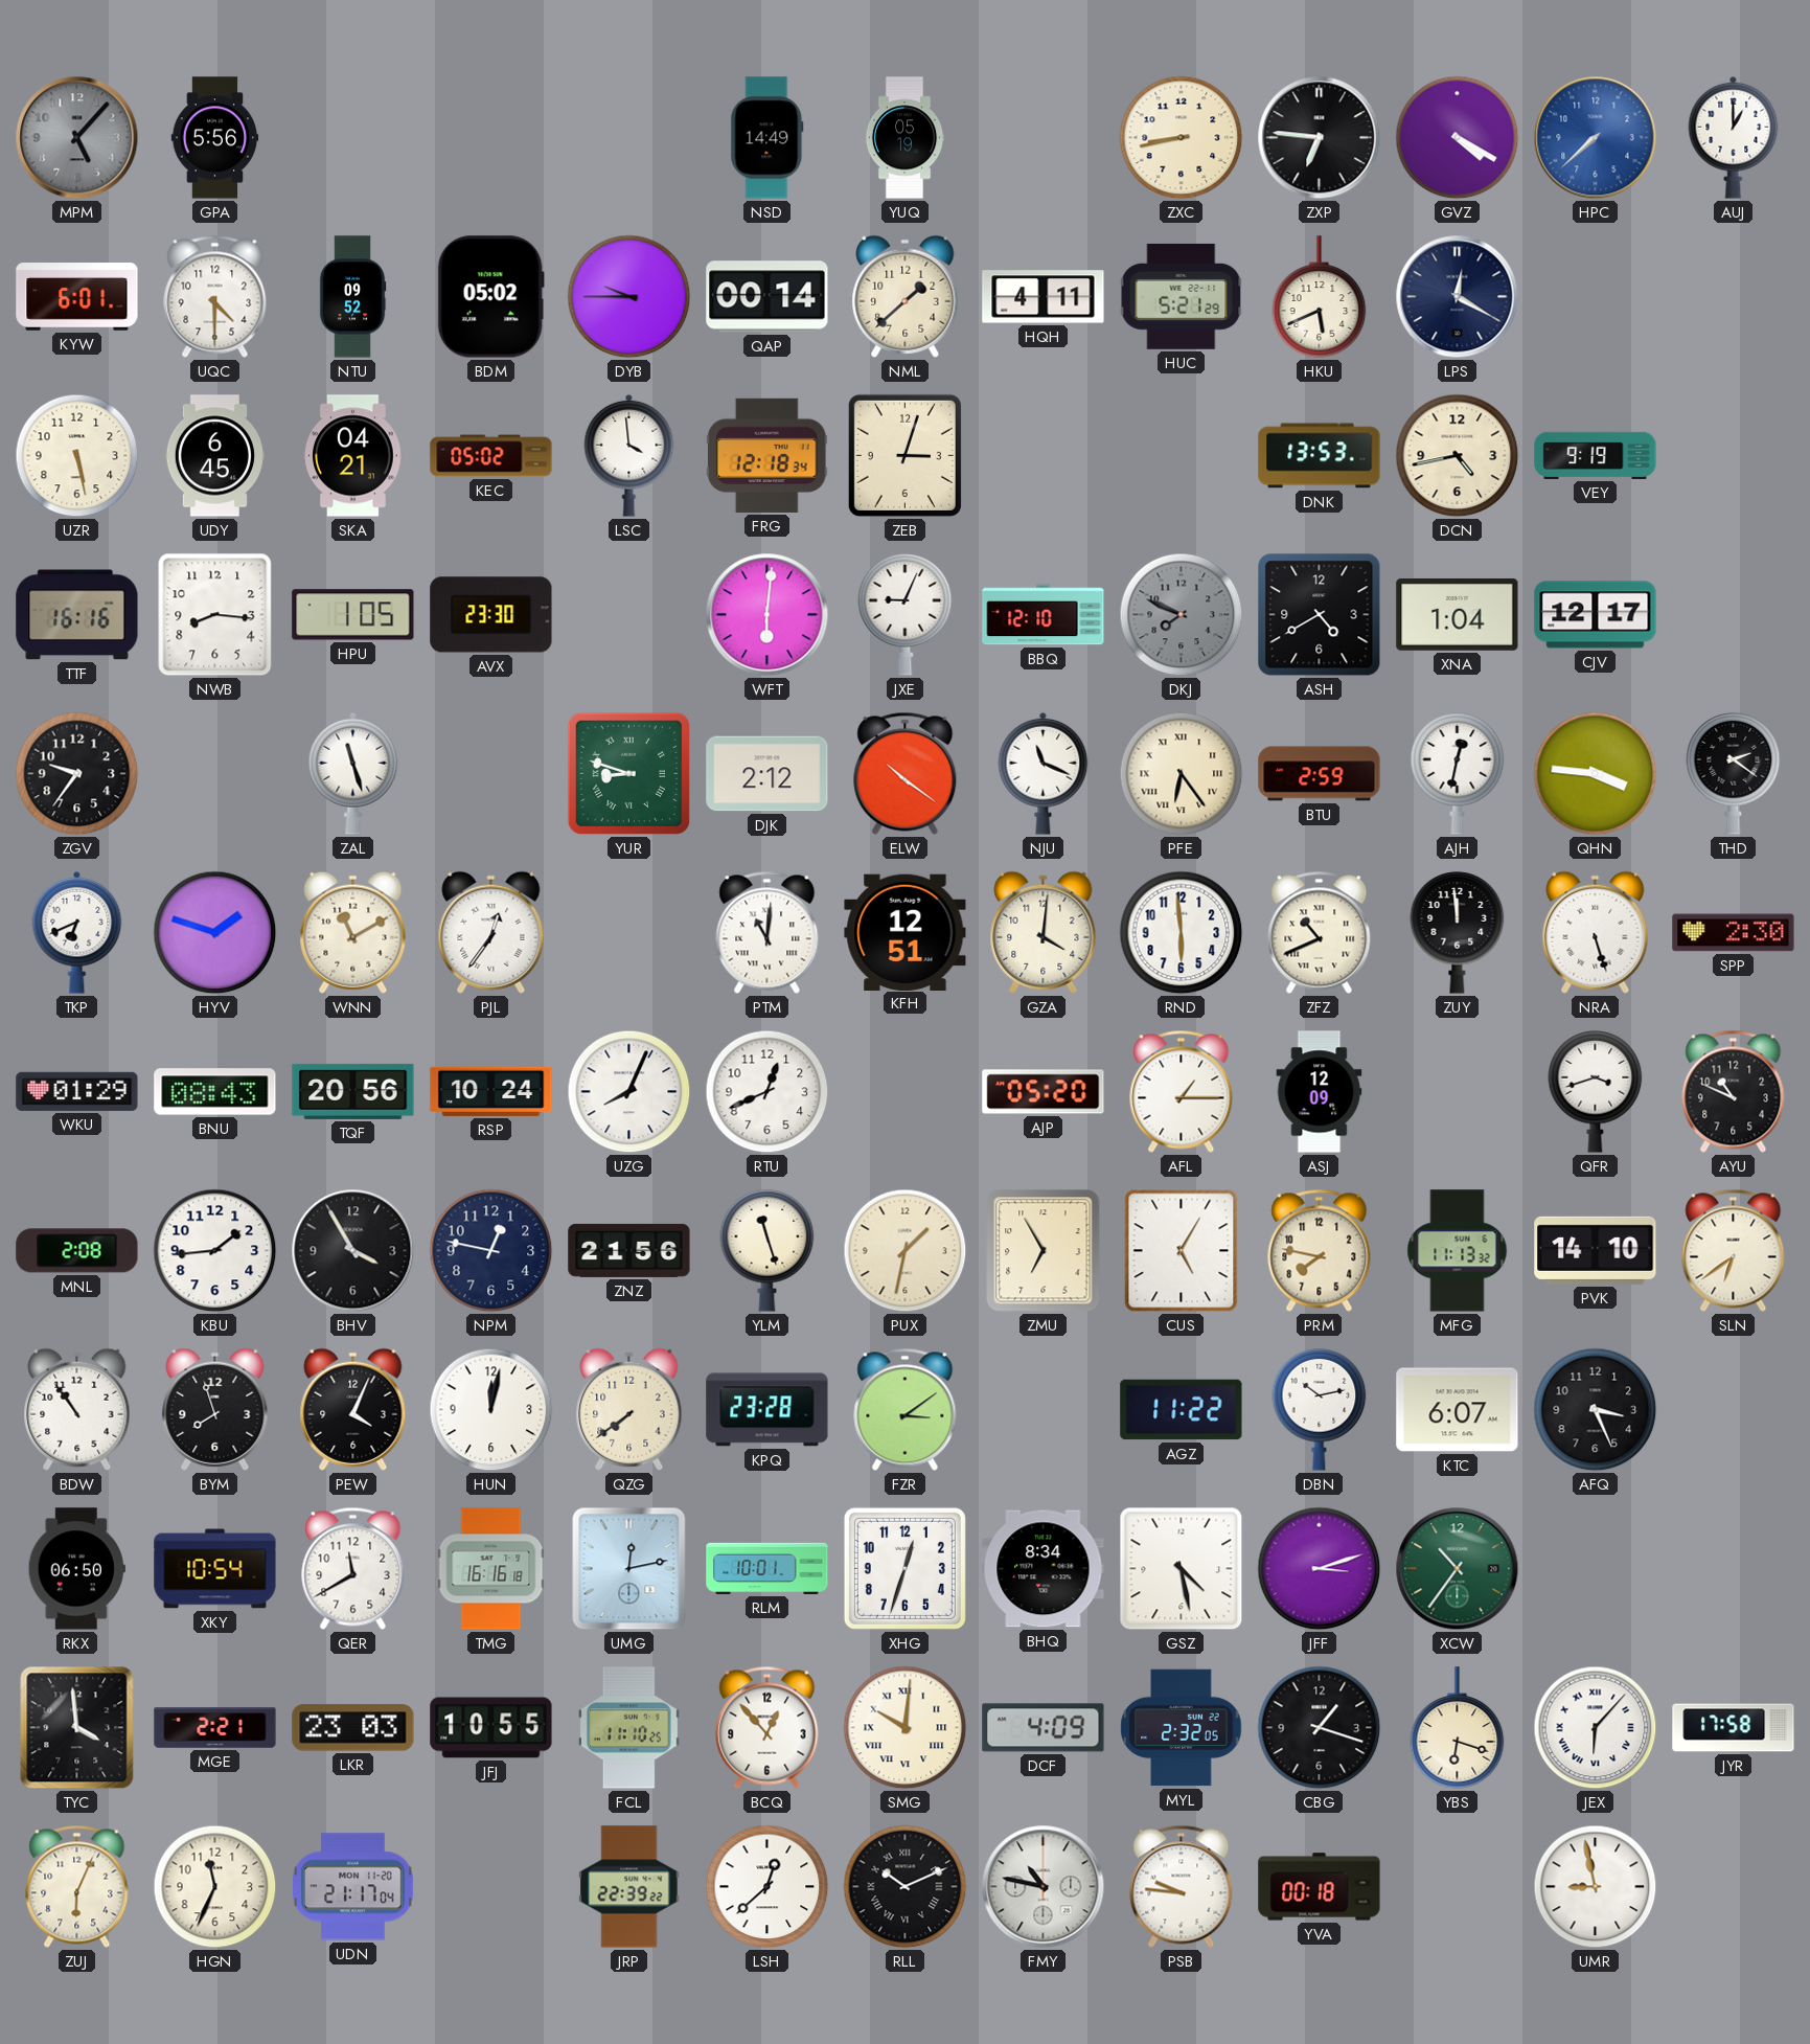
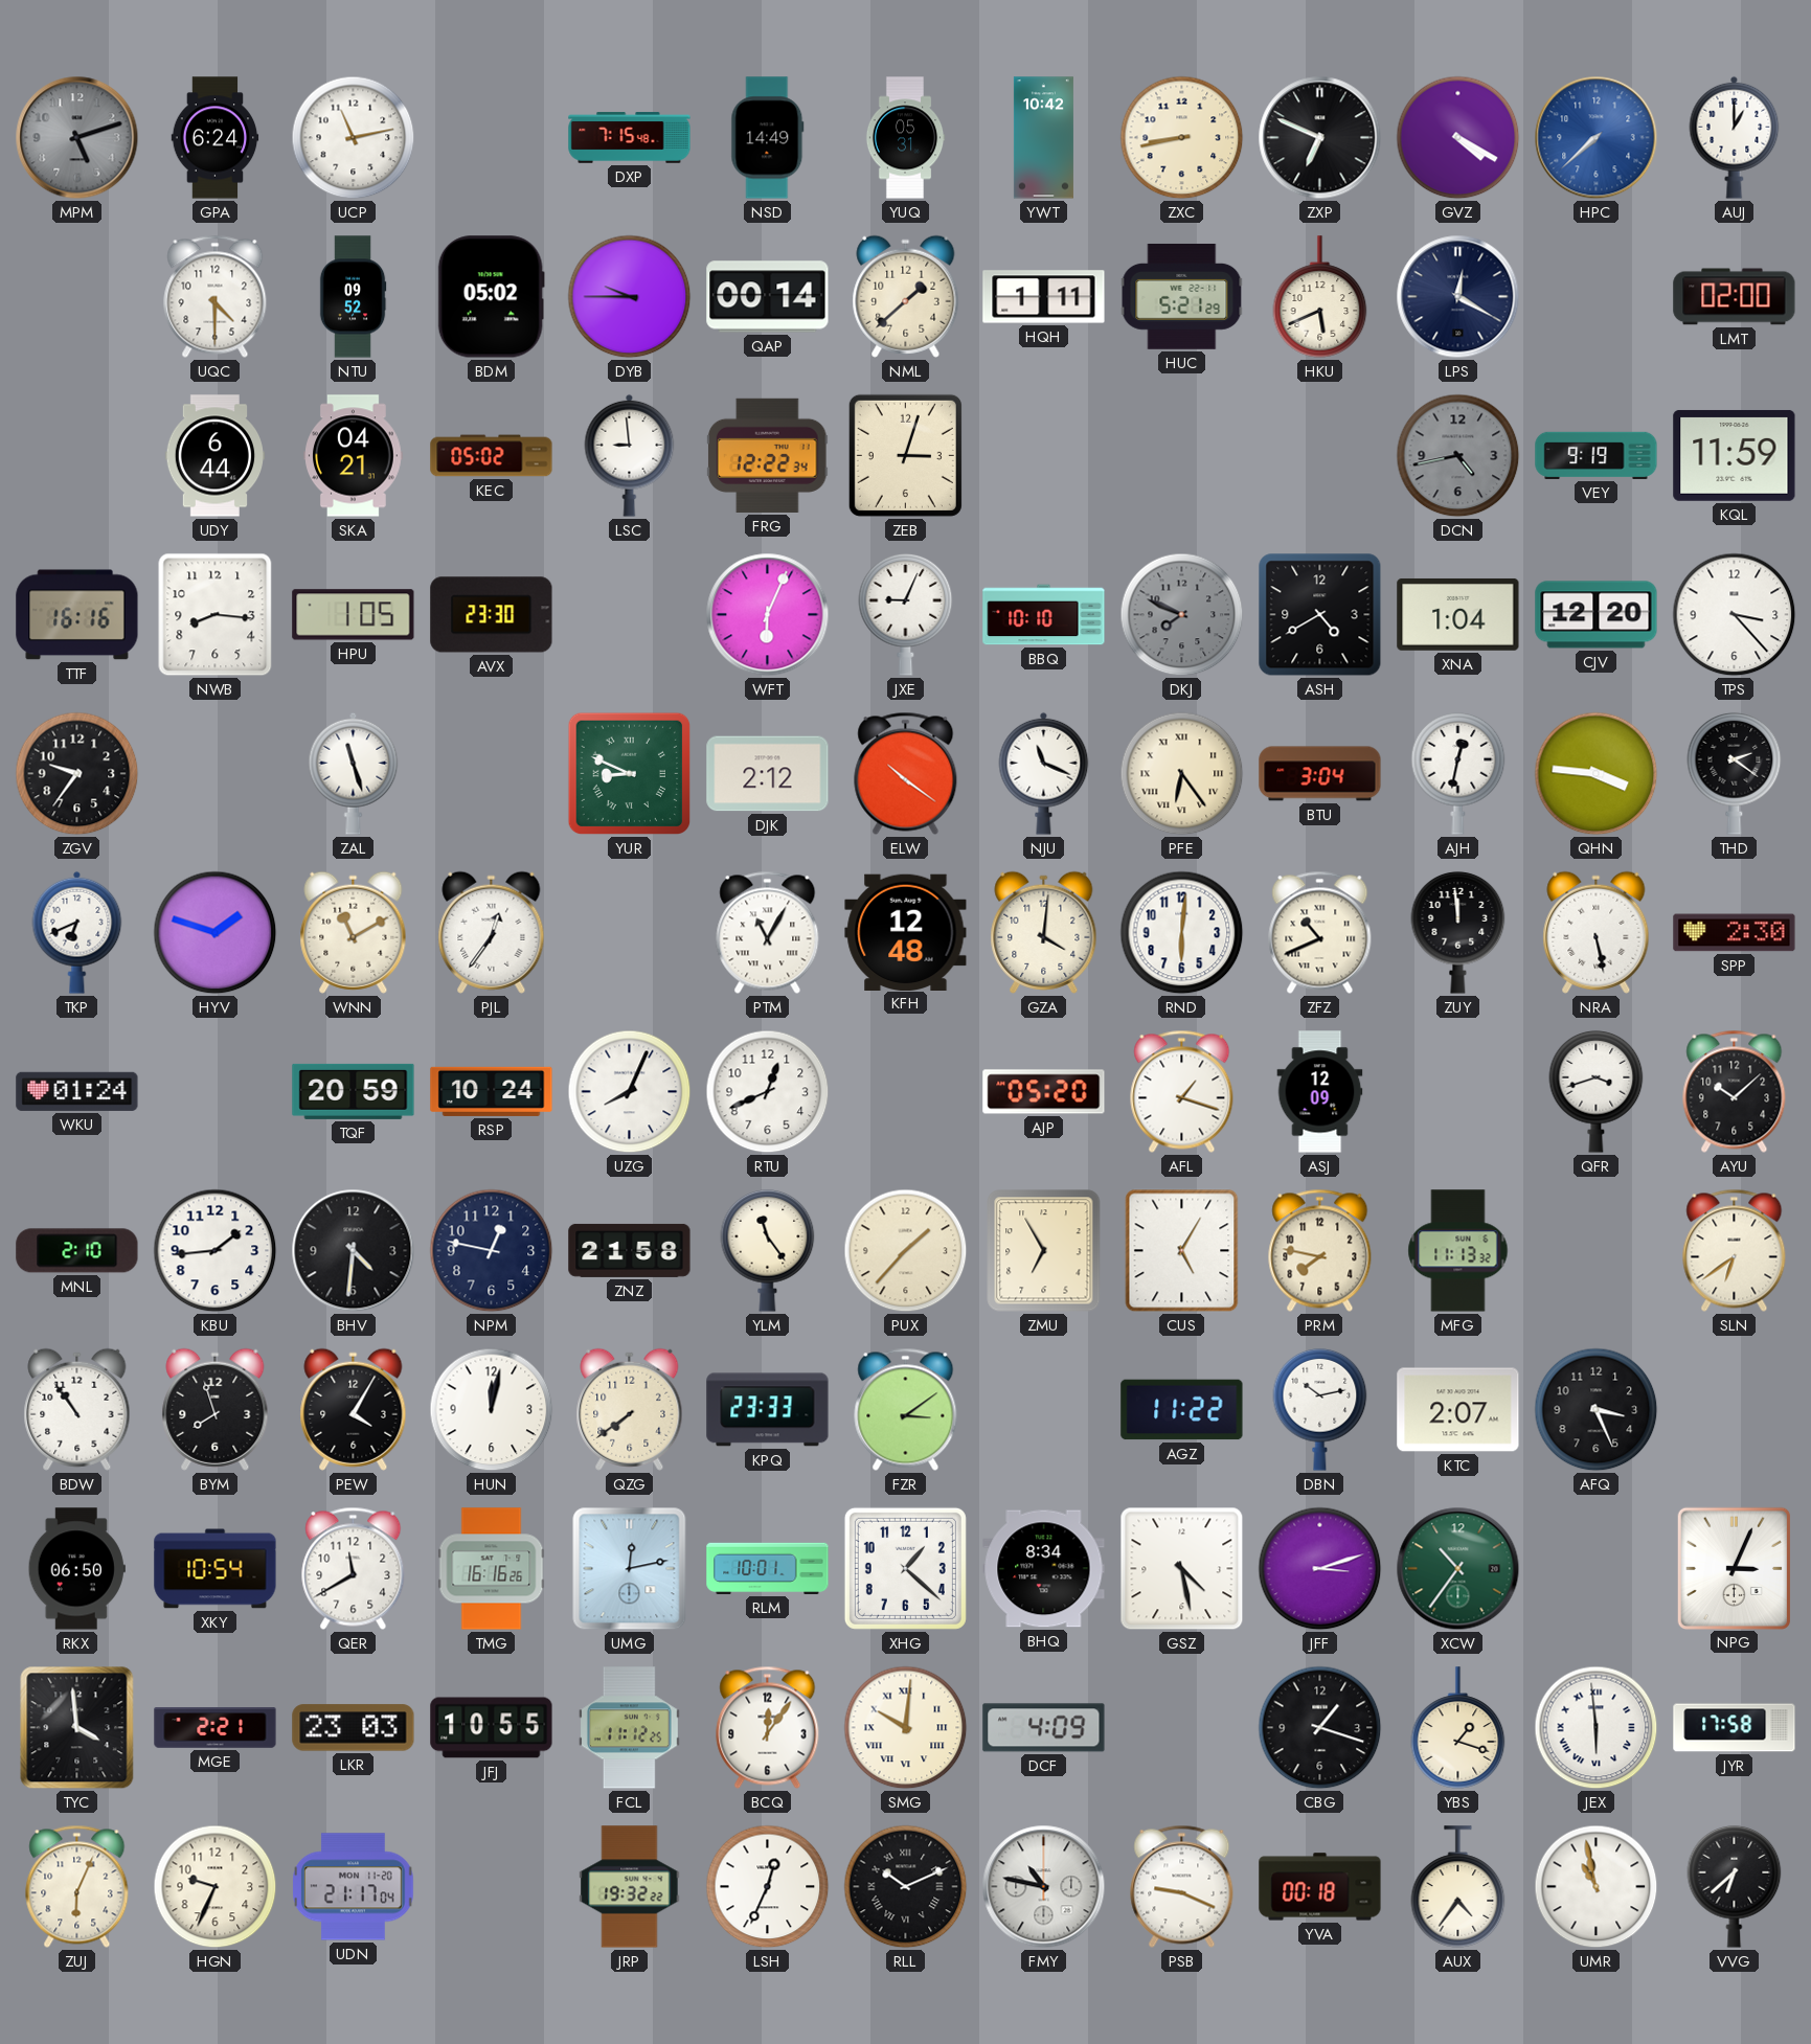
MPM: 5:07 -> 5:12 (77, 138)
GPA: 5:56 -> 6:24 (216, 138)
UCP: none -> 11:13 (354, 138)
DXP: none -> 7:15 (630, 138)
YUQ: 05:19 -> 05:31 (905, 138)
YWT: none -> 10:42 (1043, 138)
ZXP: 6:46 -> 6:49 (1320, 138)
KYW: 6:01 -> none (77, 297)
HQH: 4:11 -> 1:11 (1044, 297)
LMT: none -> 02:00 (1735, 297)
UZR: 5:28 -> none (77, 456)
UDY: 6:45 -> 6:44 (214, 456)
LSC: 3:59 -> 8:59 (630, 455)
FRG: 12:18 -> 12:22 (767, 455)
DNK: 13:53 -> none (1320, 456)
DCN dial: cream -> grey (1458, 456)
KQL: none -> 11:59 (1735, 455)
WFT: 6:01 -> 6:04 (768, 615)
BBQ: 12:10 -> 10:10 (1044, 615)
CJV: 12:17 -> 12:20 (1597, 615)
TPS: none -> 3:23 (1735, 615)
YUR: 8:48 -> 8:49 (630, 774)
BTU: 2:59 -> 3:04 (1320, 774)
PTM: 11:01 -> 11:05 (768, 932)
KFH: 12:51 -> 12:48 (906, 932)
RND: 5:59 -> 6:01 (1182, 933)
NRA: 5:27 -> 5:28 (1597, 932)
WKU: 01:29 -> 01:24 (77, 1091)
BNU: 08:43 -> none (215, 1092)
TQF: 20:56 -> 20:59 (354, 1091)
AFL: 1:15 -> 1:18 (1182, 1091)
AYU: 10:49 -> 10:08 (1735, 1091)
MNL: 2:08 -> 2:10 (77, 1251)
BHV: 3:55 -> 4:31 (354, 1251)
ZNZ: 21:56 -> 21:58 (630, 1250)
YLM: 11:27 -> 11:24 (768, 1250)
PUX: 1:32 -> 1:37 (906, 1251)
PVK: 14:10 -> none (1596, 1250)
PEW: 4:04 -> 4:05 (354, 1409)
KPQ: 23:28 -> 23:33 (768, 1410)
KTC: 6:07 -> 2:07 (1458, 1410)
TMG: 16:16:18 -> 16:16:26 (492, 1569)
XHG: 12:33 -> 1:22 (905, 1568)
NPG: none -> 3:04 (1734, 1568)
FCL: 11:10 -> 11:12 (629, 1728)
BCQ: 12:53 -> 12:06 (768, 1727)
MYL: 2:32 -> none (1182, 1728)
YBS: 6:18 -> 1:18 (1458, 1728)
JEX: 6:07 -> 5:59 (1597, 1728)
HGN: 11:34 -> 9:34 (216, 1887)
JRP: 22:39 -> 19:32 (630, 1887)
LSH: 12:38 -> 12:34 (768, 1887)
PSB: 9:46 -> 9:19 (1182, 1886)
AUX: none -> 4:36 (1458, 1887)
UMR: 8:58 -> 10:58 (1597, 1887)
VVG: none -> 6:38 (1735, 1886)
